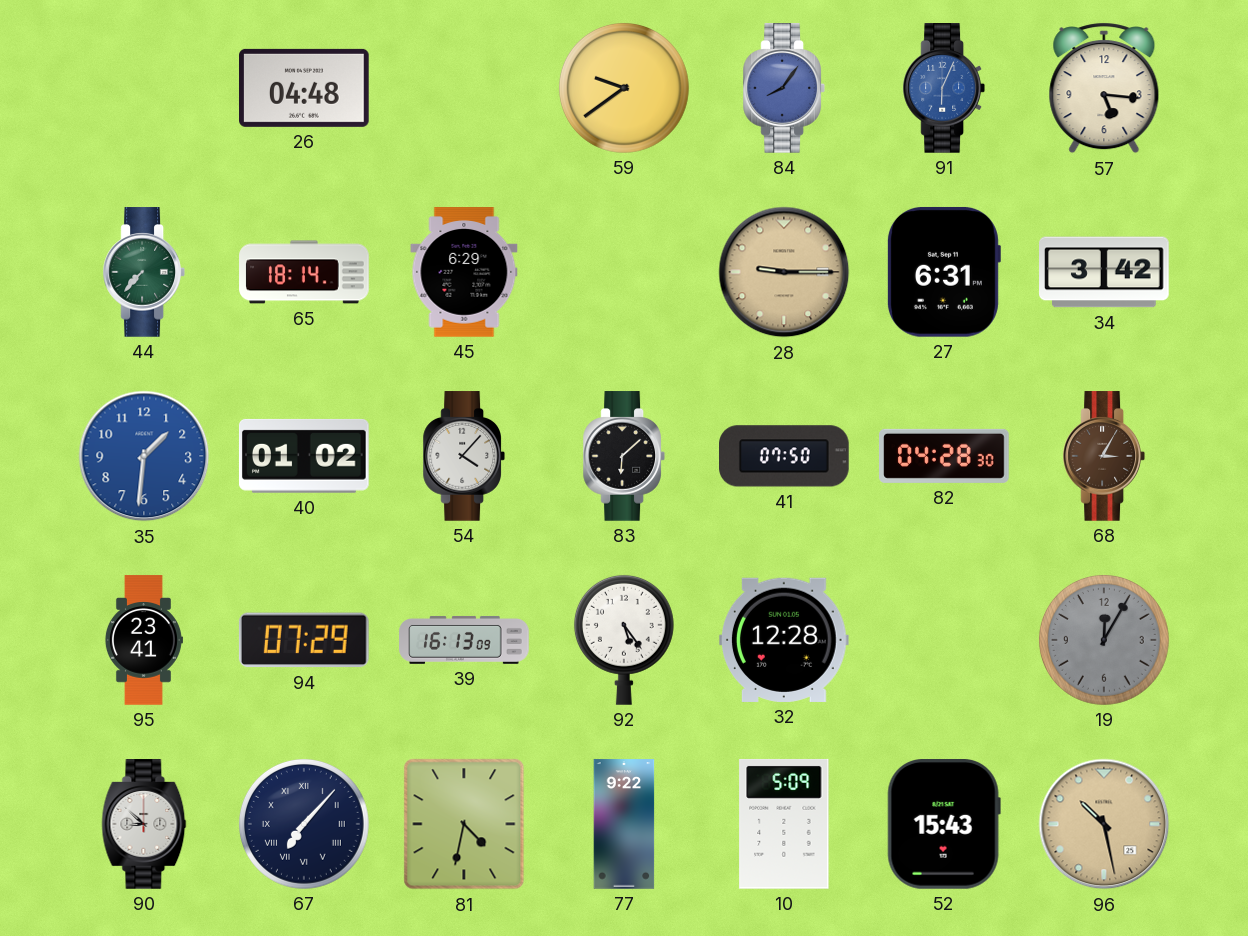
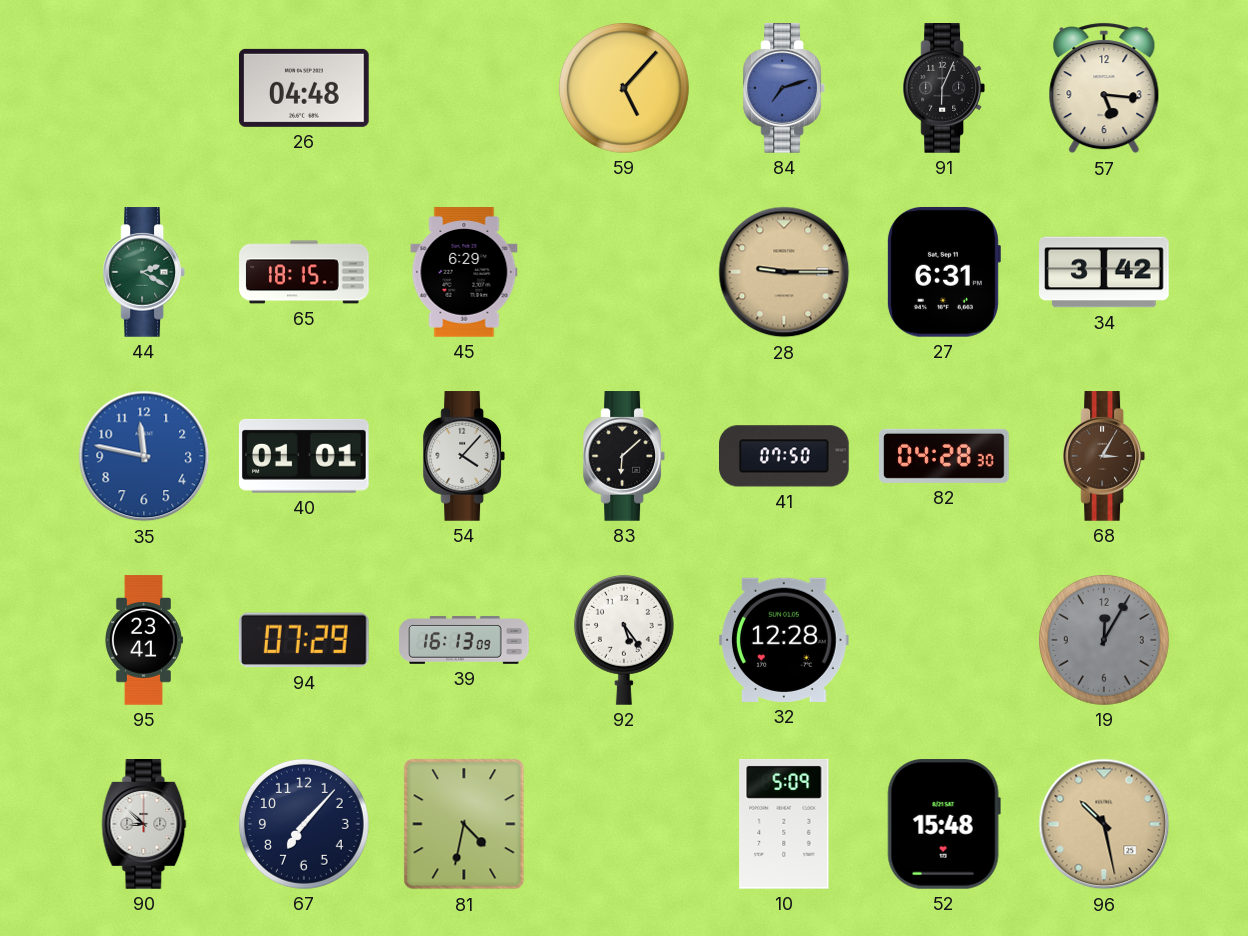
59: 9:39 -> 5:07 (624, 88)
84: 8:06 -> 7:12 (783, 88)
91 dial: blue -> black (943, 88)
44: 7:37 -> 2:20 (143, 272)
65: 18:14 -> 18:15 (304, 272)
35: 1:31 -> 11:47 (144, 456)
40: 01:02 -> 01:01 (304, 456)
67 numerals: Roman -> Arabic (304, 824)
77: 9:22 -> none (624, 824)
52: 15:43 -> 15:48 (944, 825)
